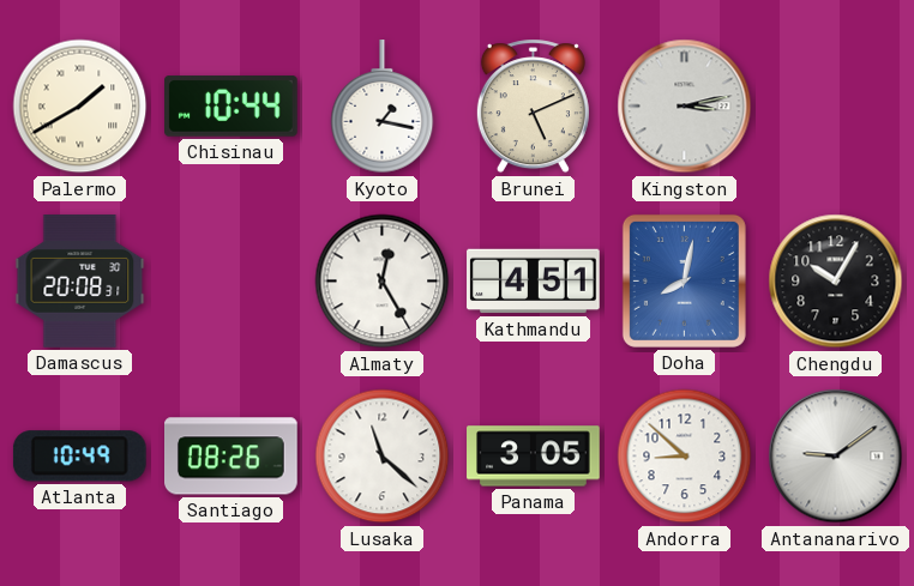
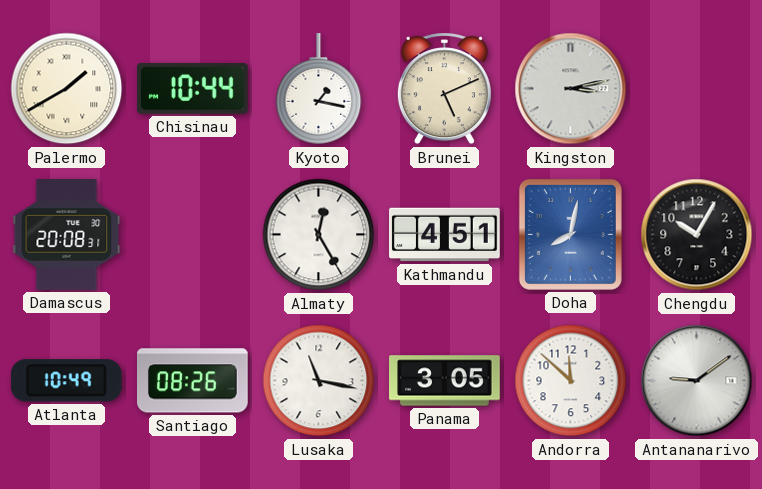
Lusaka: 11:22 -> 11:17 (319, 381)
Andorra: 8:52 -> 11:52 (571, 381)
